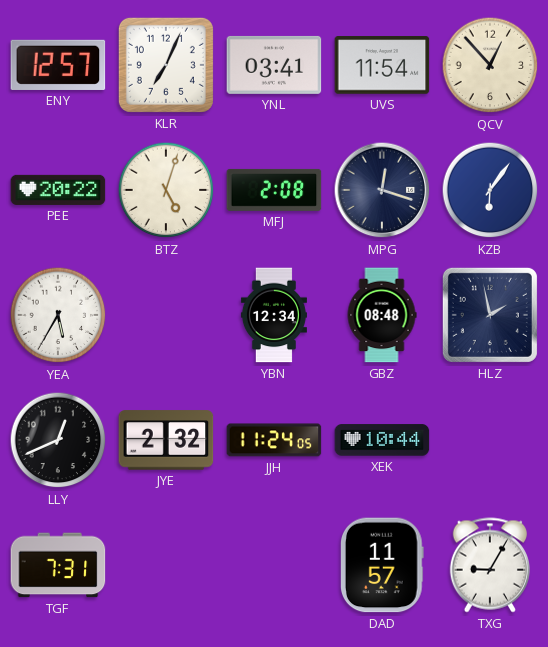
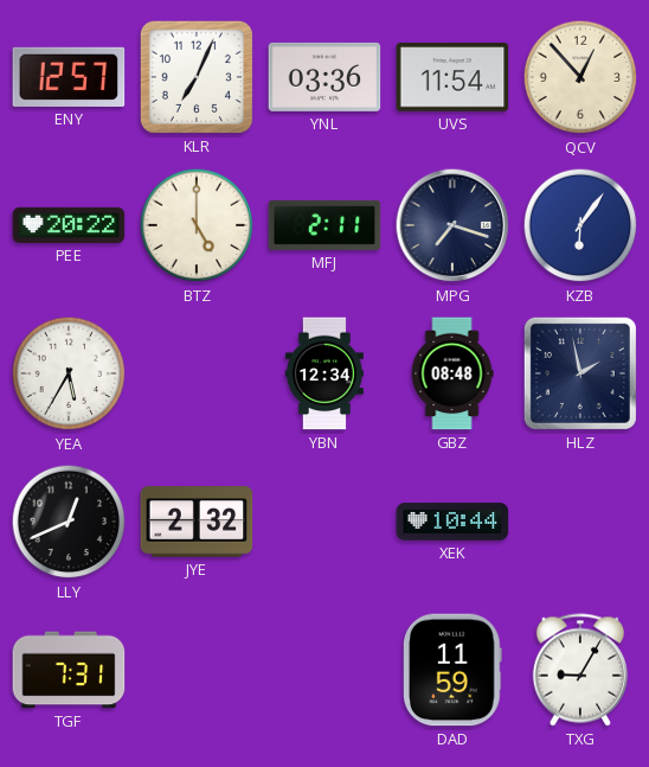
YNL: 03:41 -> 03:36 (324, 77)
BTZ: 5:03 -> 5:00 (197, 225)
MFJ: 2:08 -> 2:11 (324, 225)
MPG: 12:18 -> 7:18 (452, 225)
JJH: 11:24 -> none (274, 440)
DAD: 11:57 -> 11:59 (452, 670)
